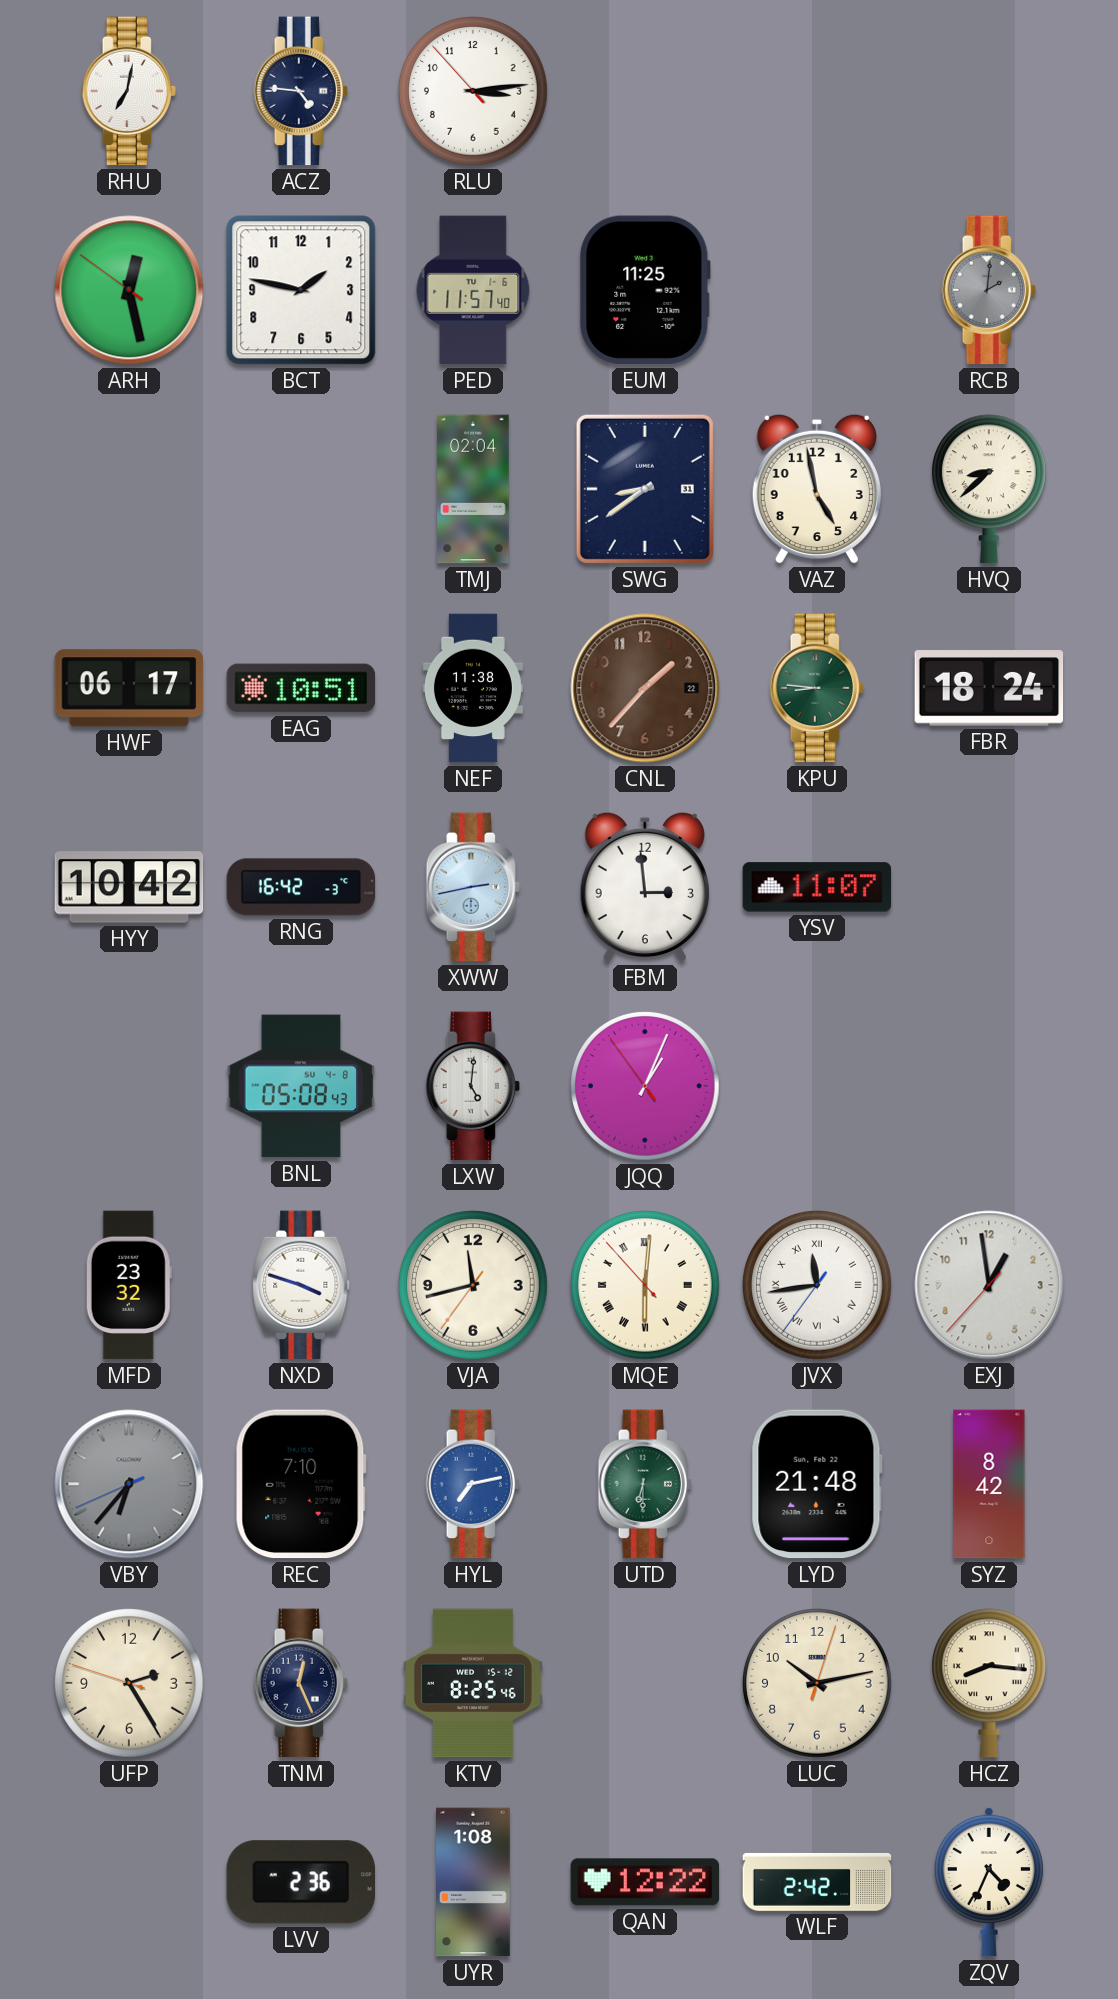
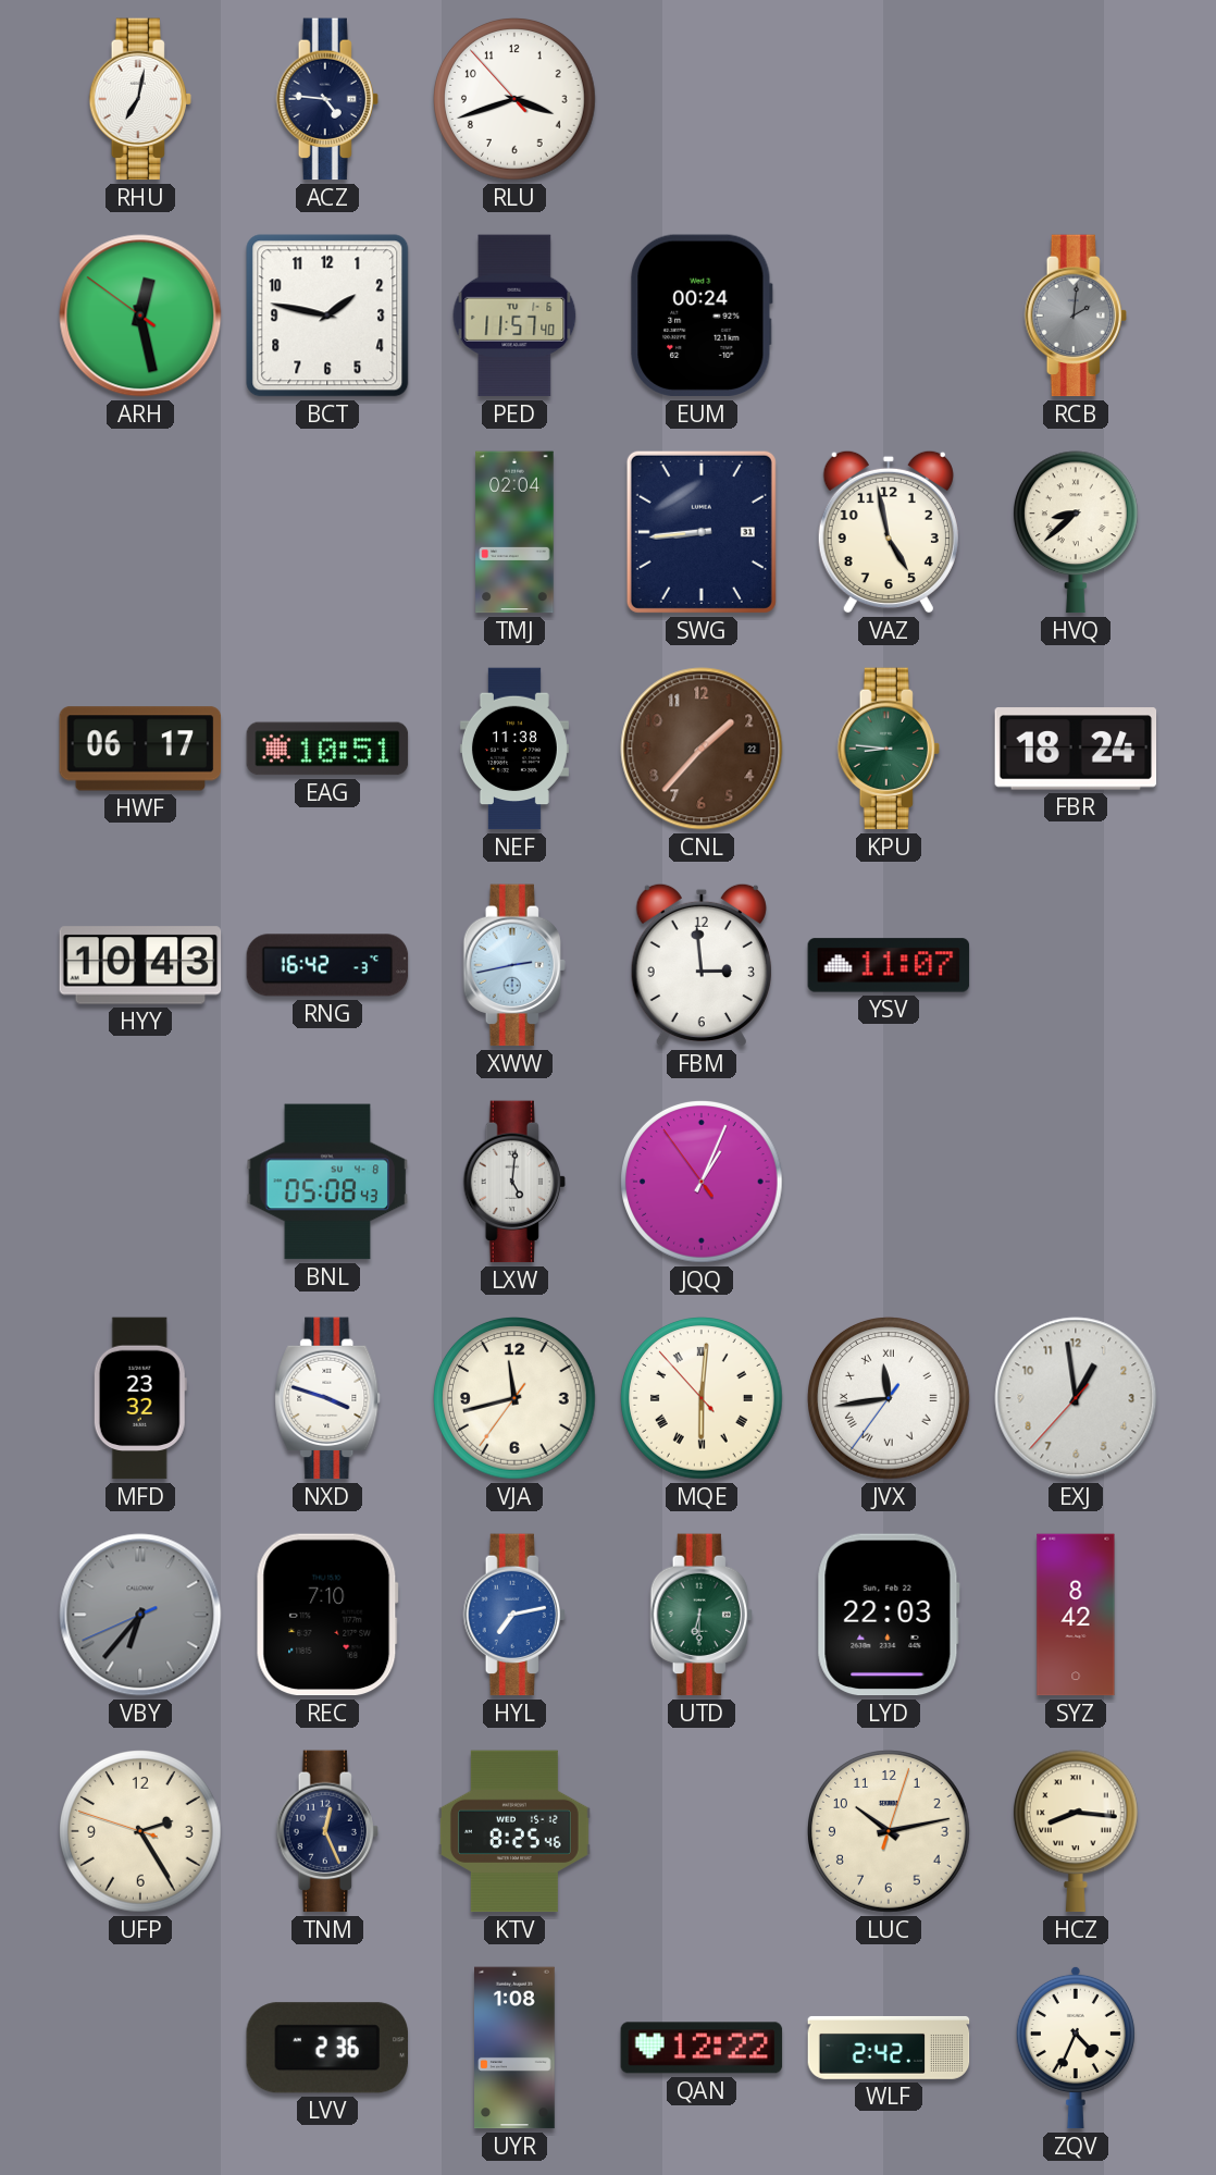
RLU: 3:13 -> 3:41 (516, 100)
EUM: 11:25 -> 00:24 (702, 316)
SWG: 8:39 -> 8:44 (702, 532)
HYY: 10:42 -> 10:43 (140, 965)
LYD: 21:48 -> 22:03 (889, 1615)
